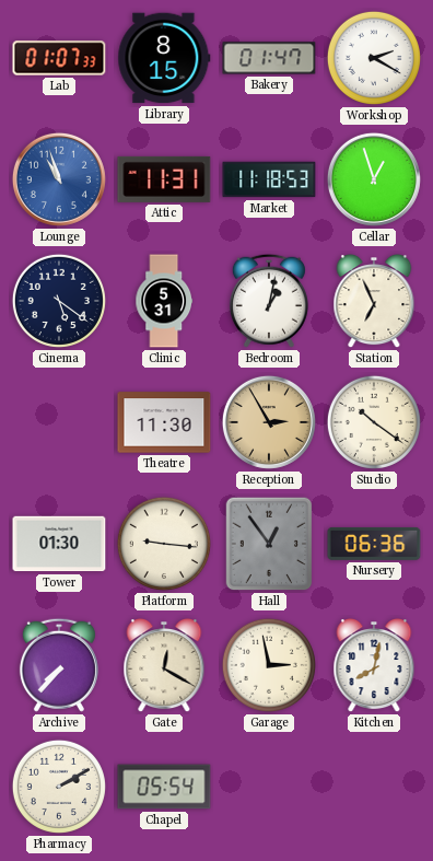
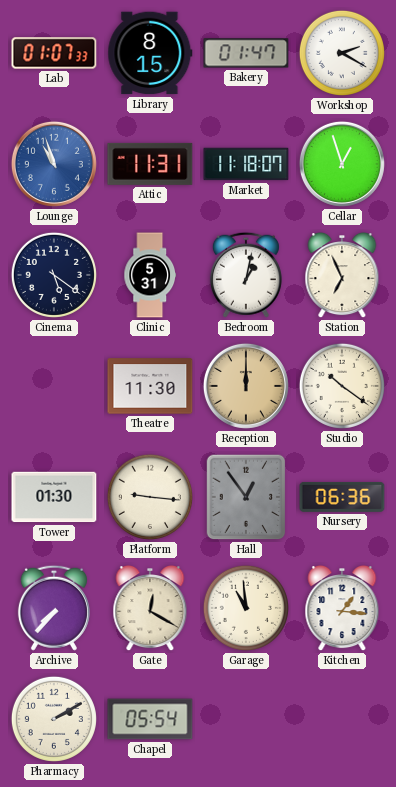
Market: 11:18:53 -> 11:18:07 (246, 164)
Reception: 2:55 -> 12:00 (246, 386)
Garage: 2:58 -> 10:59 (246, 608)
Kitchen: 8:02 -> 1:16 (342, 609)
